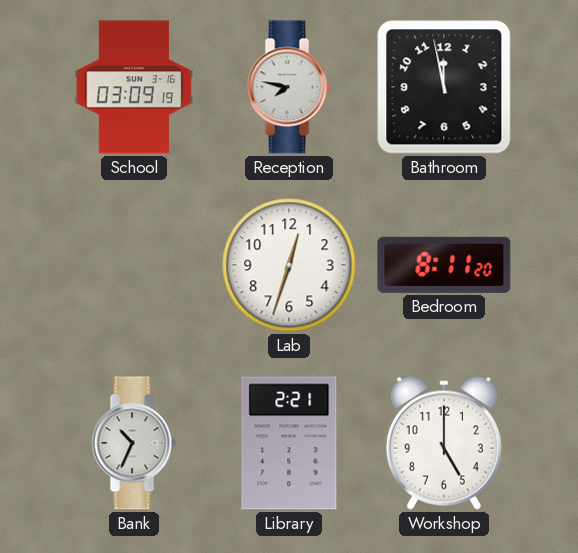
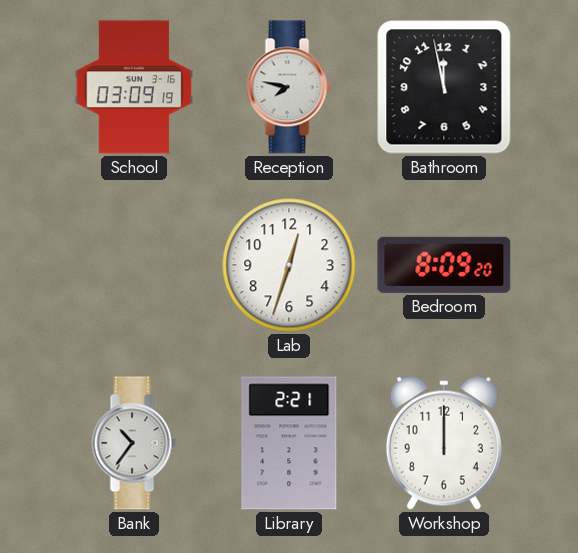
Bedroom: 8:11 -> 8:09 (444, 265)
Bank: 10:34 -> 10:36 (134, 443)
Workshop: 5:00 -> 12:00 (444, 443)
